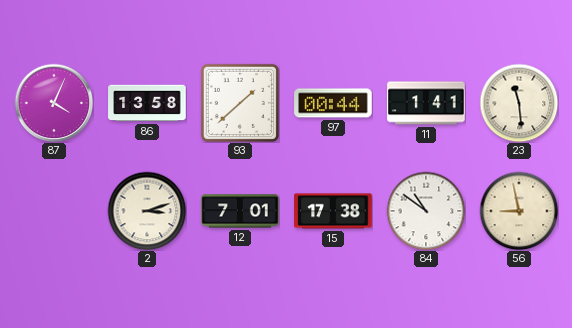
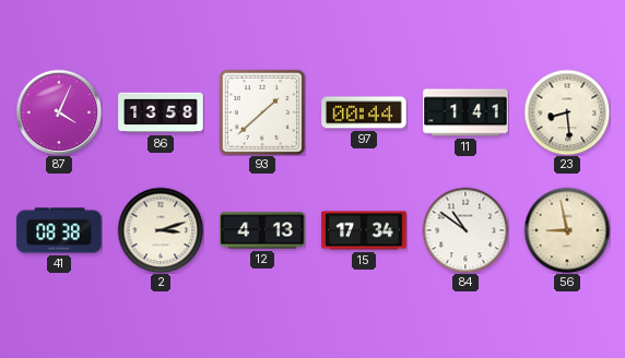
23: 11:29 -> 8:29 (567, 112)
41: none -> 08:38 (59, 230)
12: 7:01 -> 4:13 (262, 230)
15: 17:38 -> 17:34 (364, 230)
